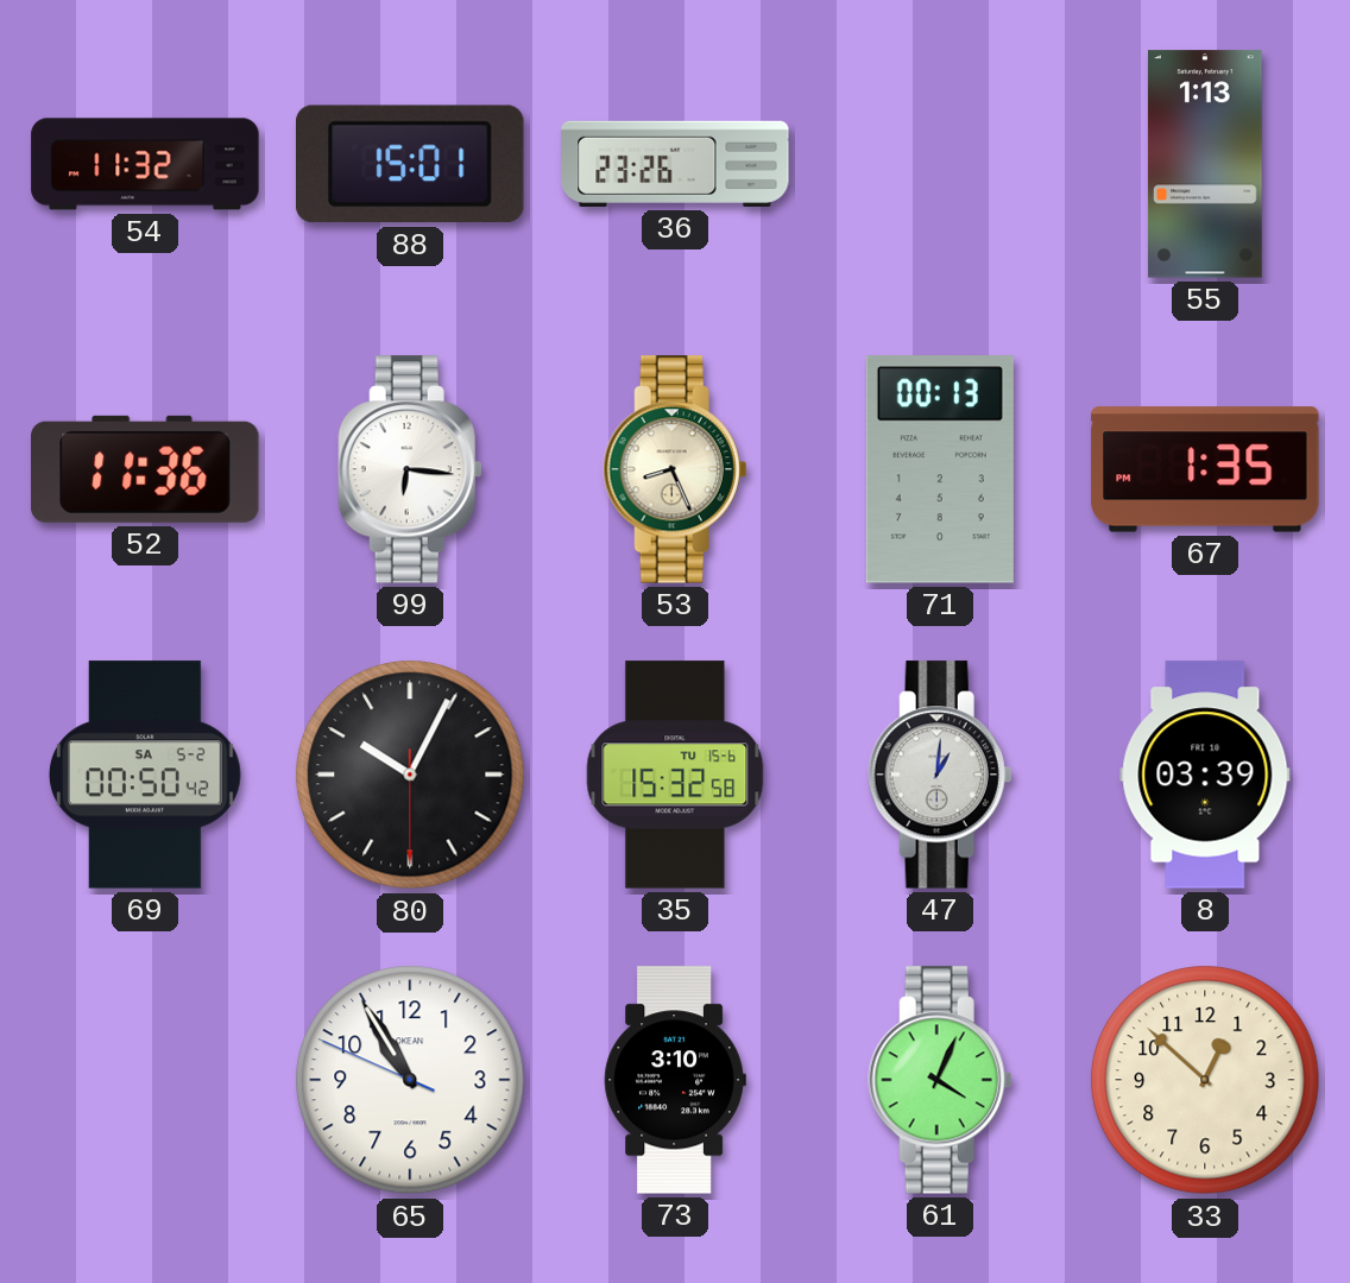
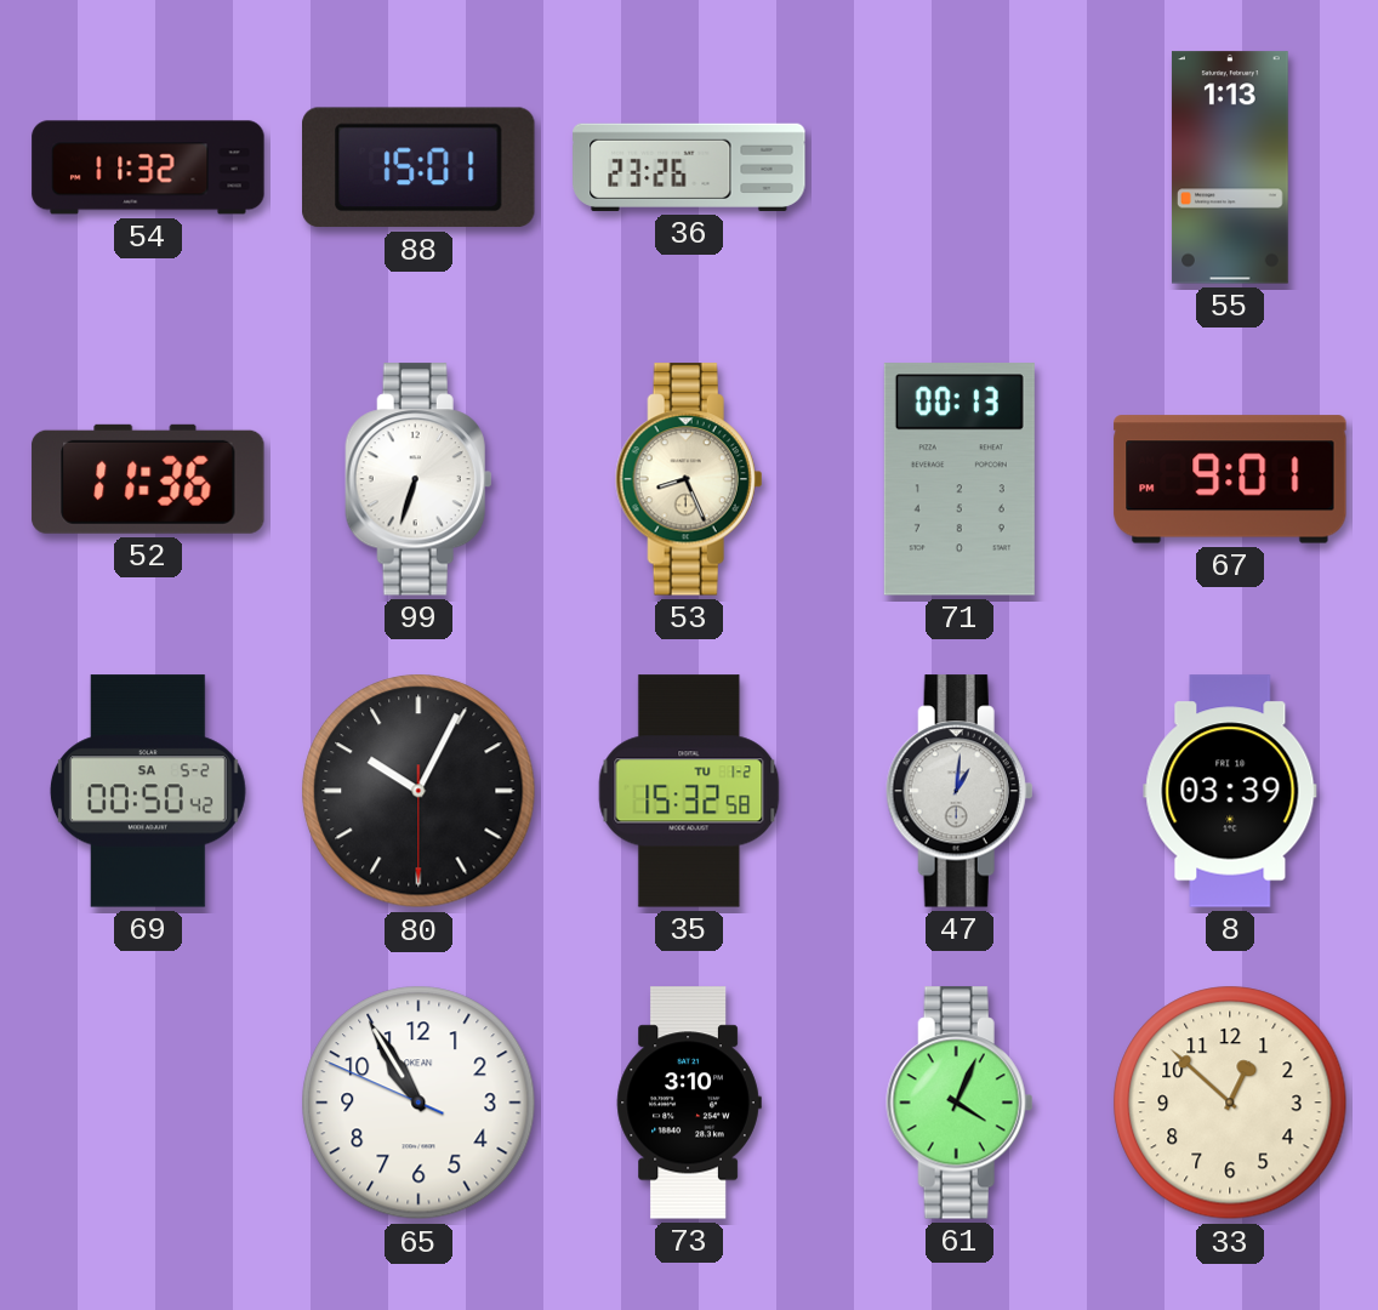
99: 6:16 -> 6:33 (418, 479)
67: 1:35 -> 9:01 (1230, 479)
35 date: TU 15-6 -> TU 1-2 (689, 791)
